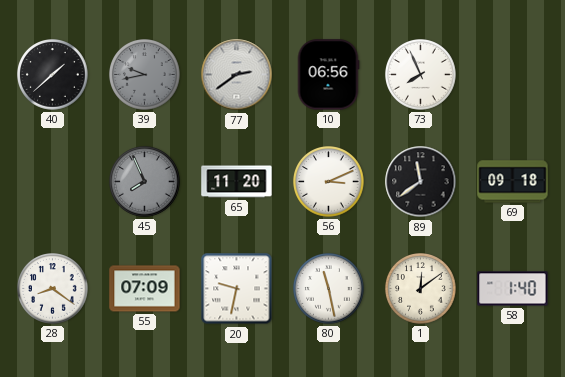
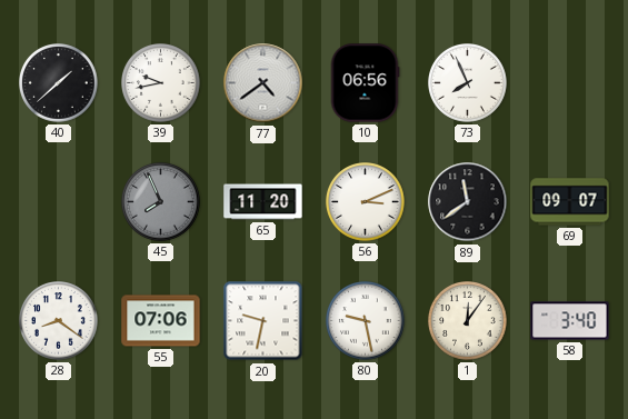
39 dial: grey -> white (161, 83)
77: 2:39 -> 4:39 (263, 83)
69: 09:18 -> 09:07 (570, 202)
55: 07:09 -> 07:06 (161, 321)
80: 11:28 -> 9:28 (366, 321)
1: 12:09 -> 12:06 (468, 321)
58: 1:40 -> 3:40 (570, 321)
